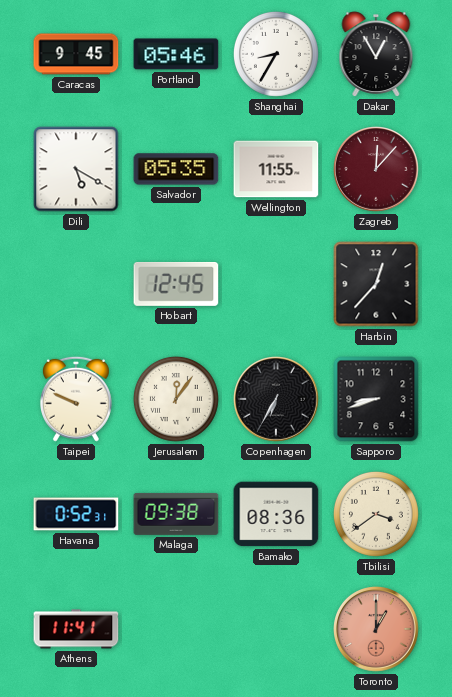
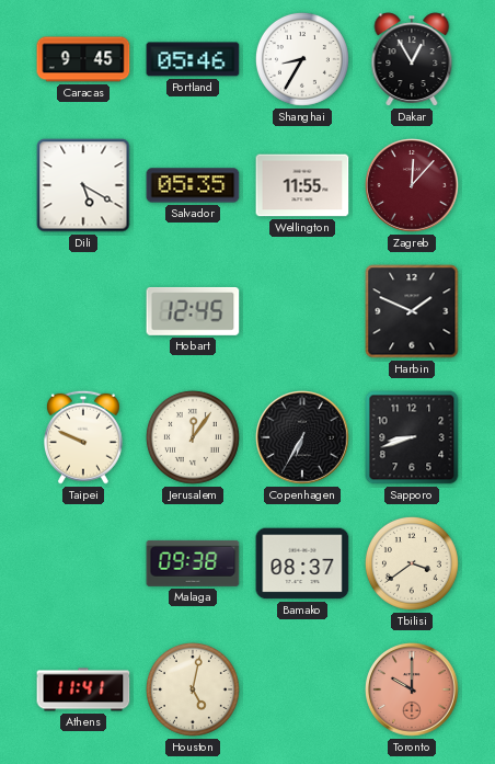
Harbin: 12:37 -> 1:49 (412, 311)
Havana: 0:52 -> none (76, 514)
Bamako: 08:36 -> 08:37 (302, 563)
Houston: none -> 5:02 (193, 689)
Toronto: 1:00 -> 10:00 (413, 691)
